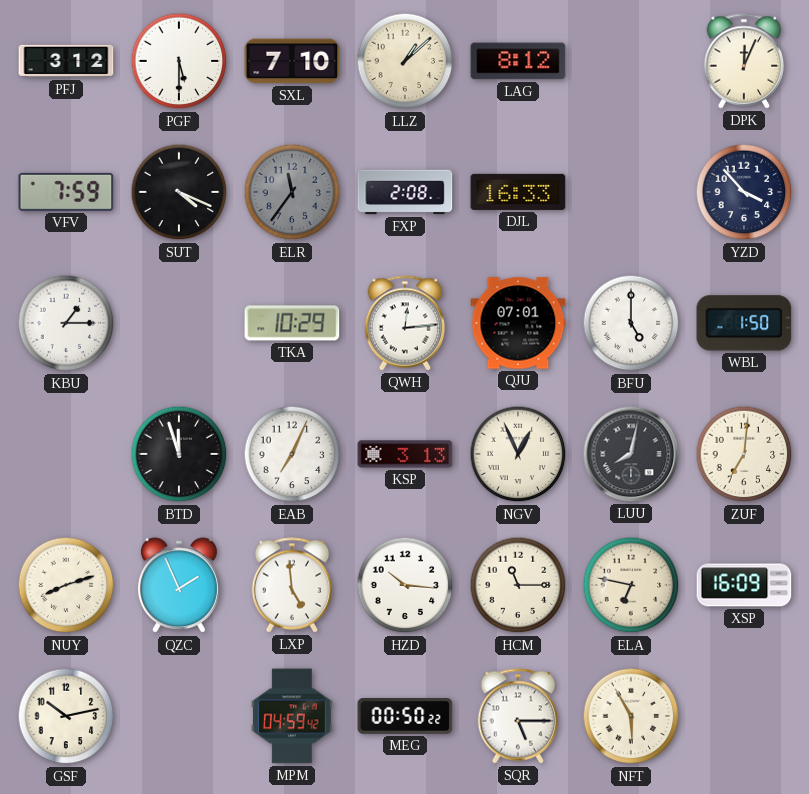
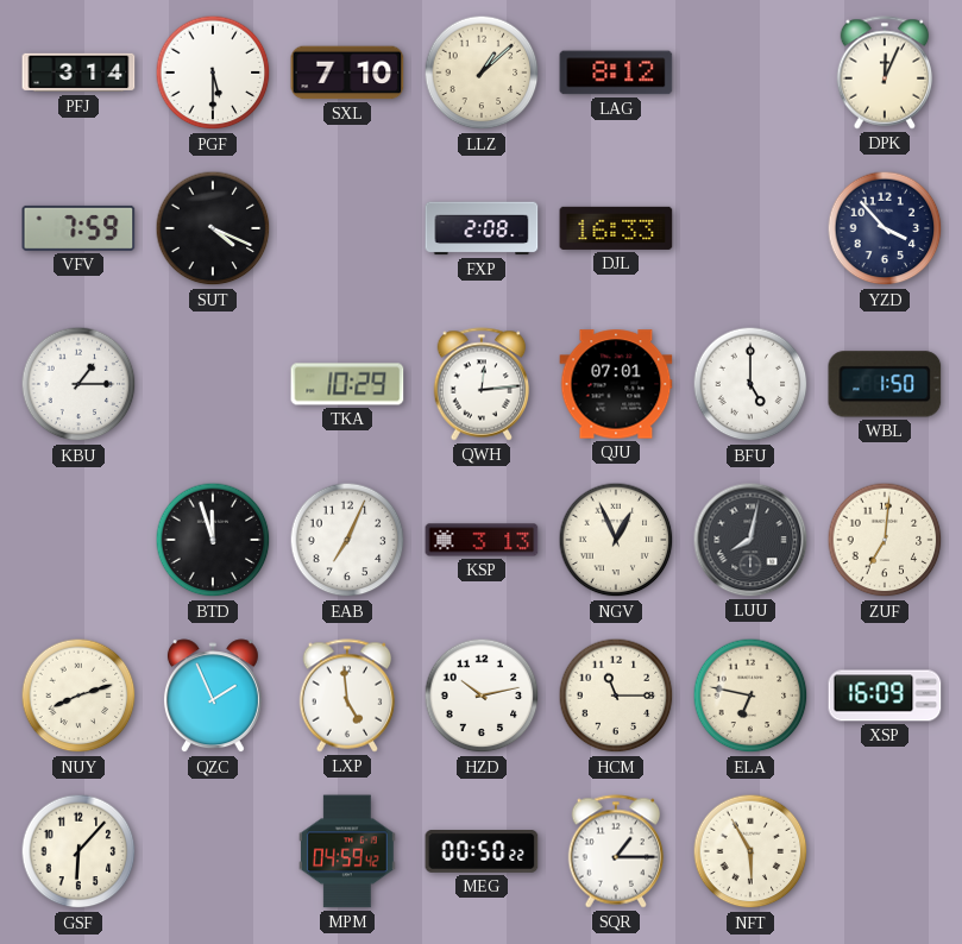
PFJ: 3:12 -> 3:14 (78, 73)
ELR: 11:36 -> none (292, 192)
HZD: 10:16 -> 10:13 (482, 696)
GSF: 10:13 -> 6:07 (78, 851)
SQR: 5:15 -> 1:15 (616, 851)
